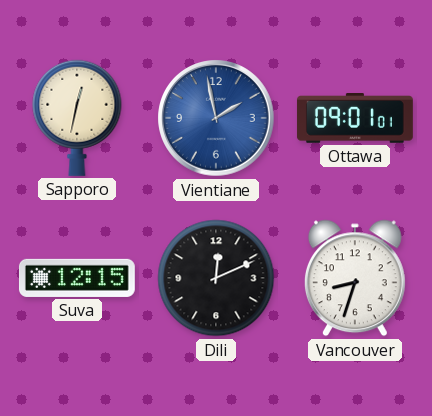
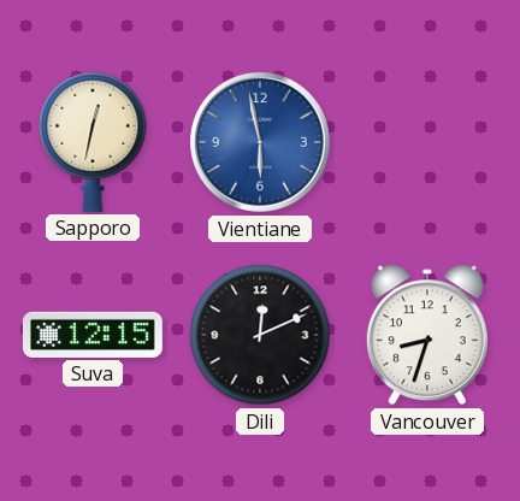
Vientiane: 1:58 -> 5:58 (260, 142)
Ottawa: 09:01 -> none (355, 118)
